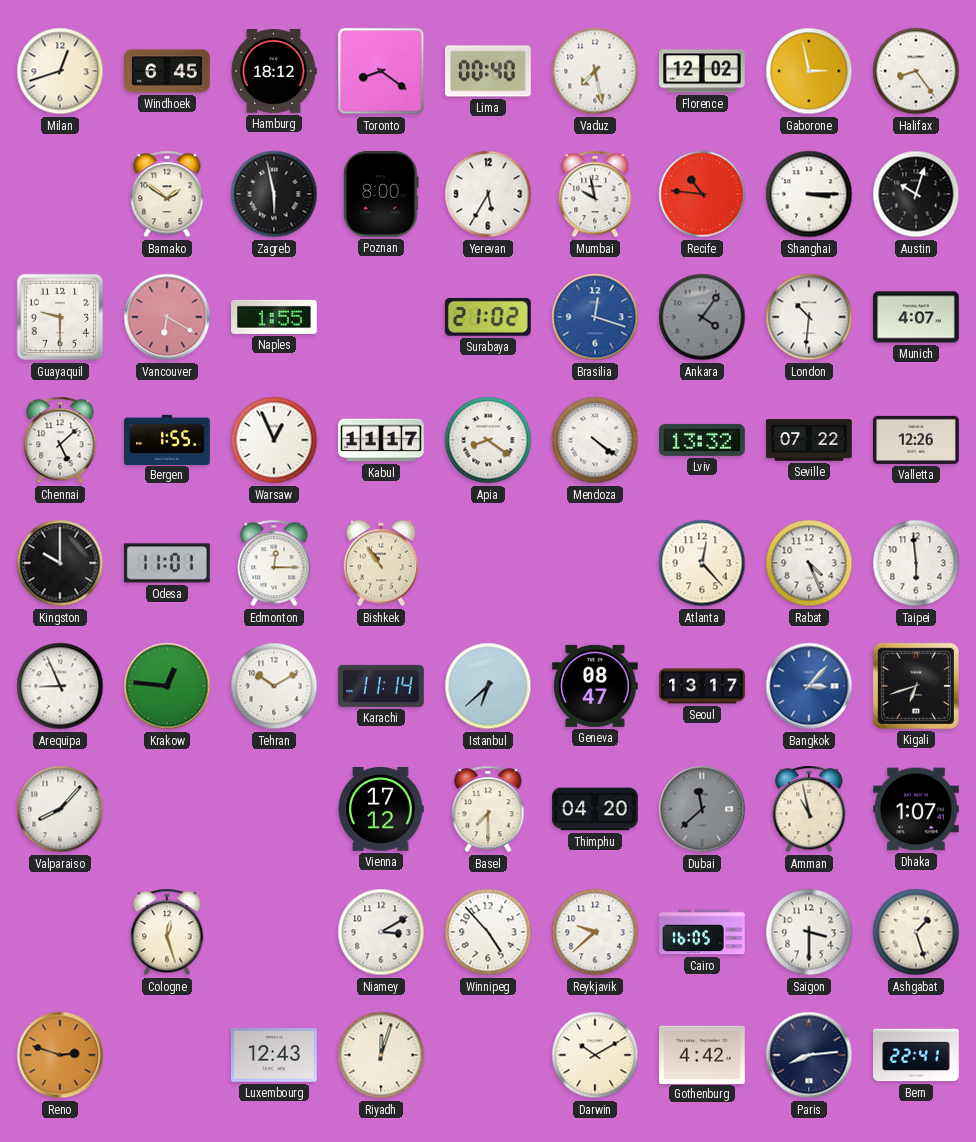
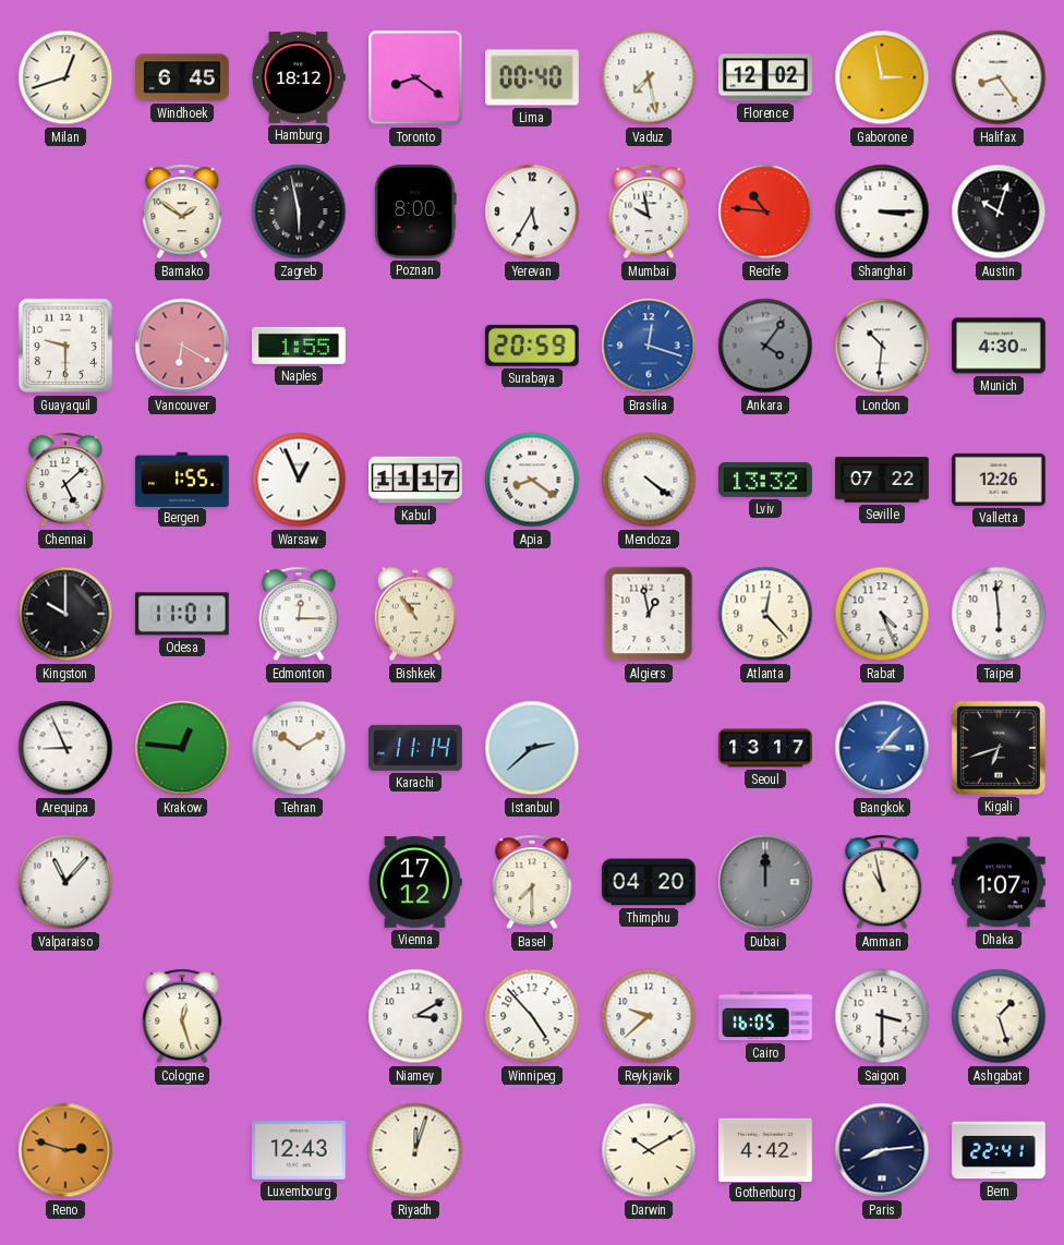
Surabaya: 21:02 -> 20:59 (532, 346)
Munich: 4:07 -> 4:30 (1000, 346)
Algiers: none -> 12:58 (649, 614)
Istanbul: 6:38 -> 2:38 (532, 748)
Geneva: 08:47 -> none (595, 686)
Valparaiso: 8:07 -> 11:07 (65, 882)
Dubai: 11:38 -> 12:00 (765, 882)
